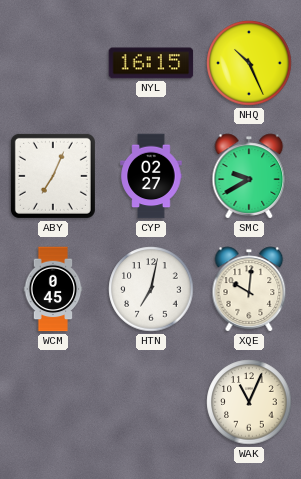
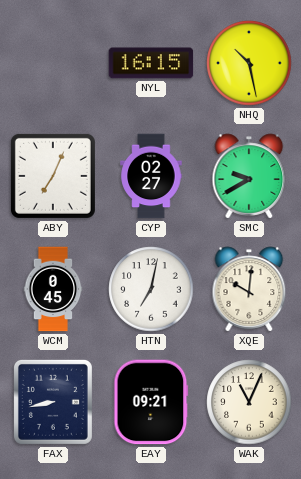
NHQ: 10:26 -> 10:28 (249, 63)
FAX: none -> 8:43 (53, 402)
EAY: none -> 09:21 (151, 402)
